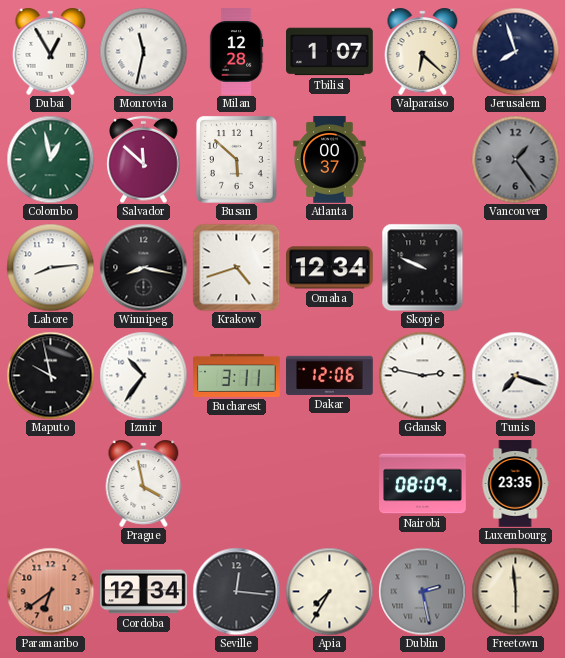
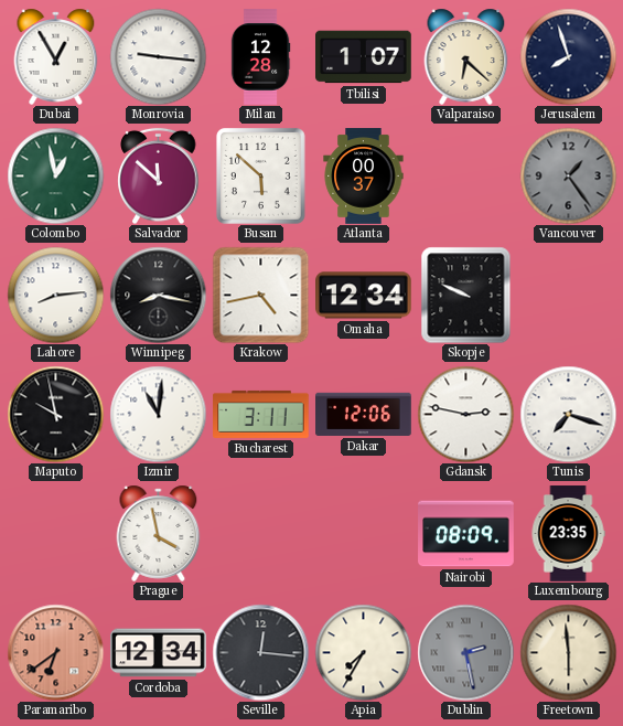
Monrovia: 11:32 -> 9:16 (158, 56)
Krakow: 4:42 -> 4:43 (260, 295)
Izmir: 10:36 -> 11:01 (158, 414)
